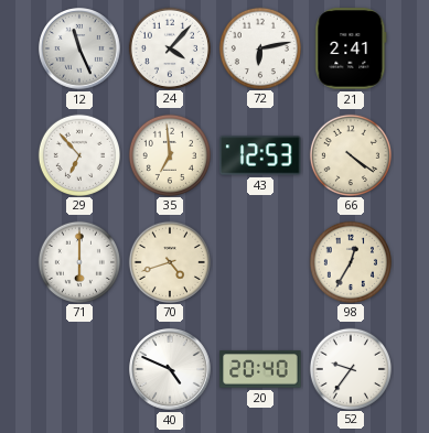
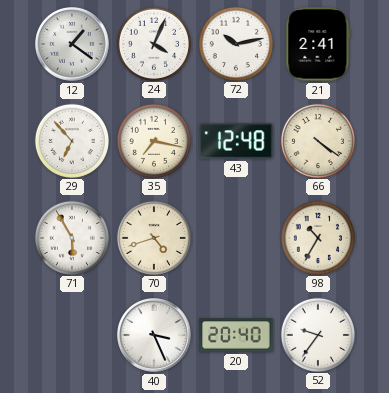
12: 11:26 -> 1:21 (72, 44)
24: 4:07 -> 4:04 (153, 43)
72: 6:13 -> 10:13 (235, 43)
35: 6:59 -> 7:17 (153, 140)
43: 12:53 -> 12:48 (236, 141)
71: 6:00 -> 5:55 (71, 237)
98: 12:35 -> 10:35 (317, 237)
40: 4:49 -> 3:26 (154, 335)
